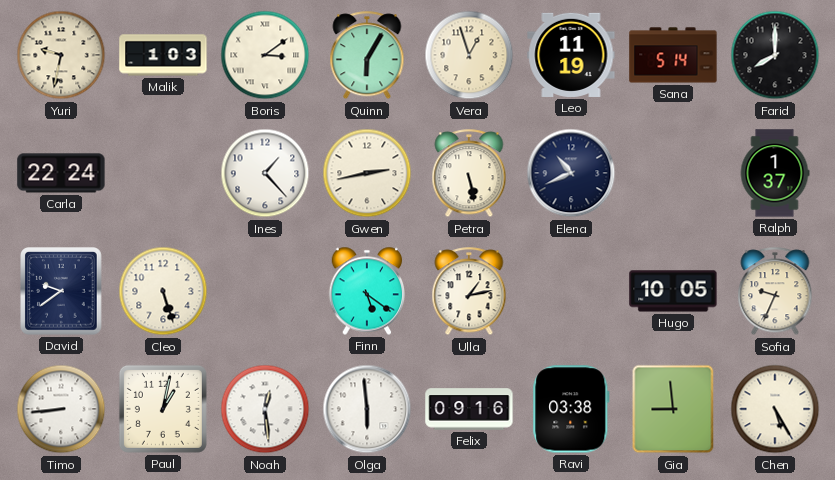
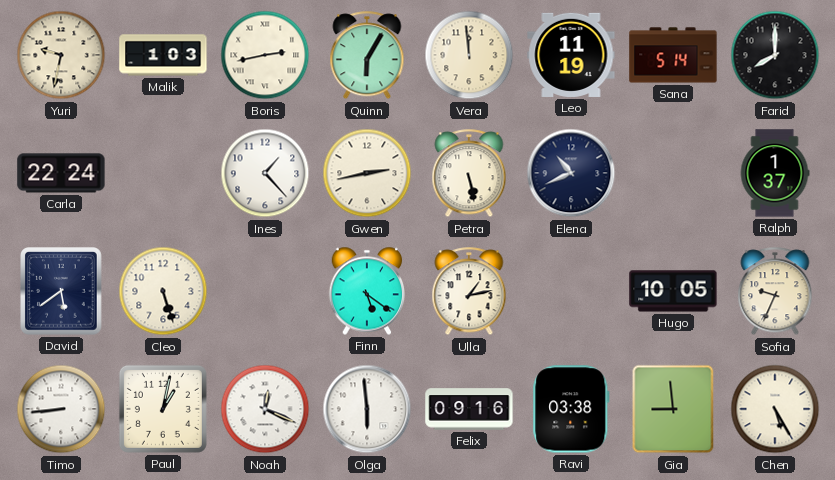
Boris: 3:09 -> 2:43 (265, 55)
Vera: 12:57 -> 11:59 (469, 55)
David: 9:39 -> 5:39 (61, 291)
Noah: 12:29 -> 12:19 (265, 409)
